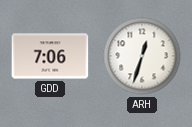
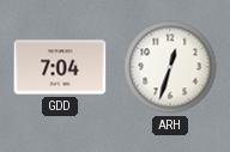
GDD: 7:06 -> 7:04 (60, 67)
